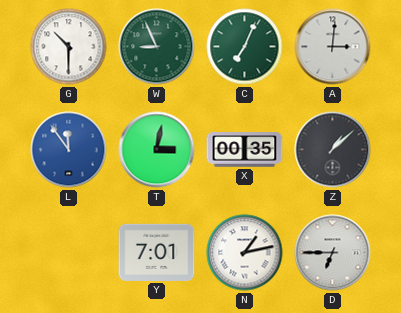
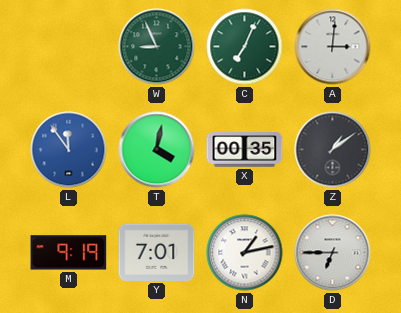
G: 10:30 -> none (69, 47)
T: 3:02 -> 4:02 (157, 150)
Z: 1:08 -> 1:09 (333, 150)
M: none -> 9:19 (69, 253)
